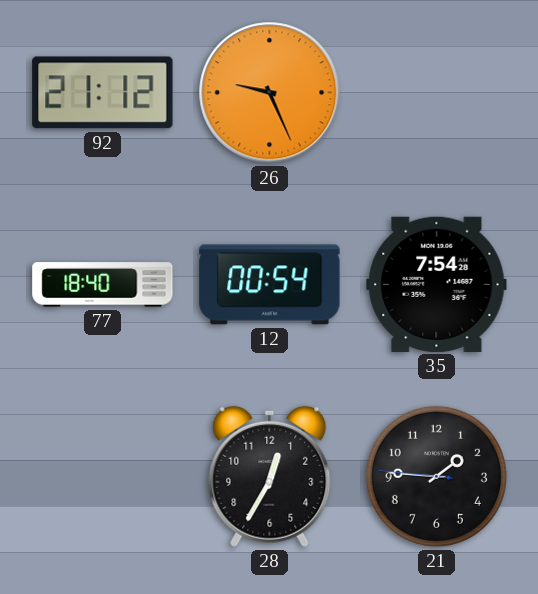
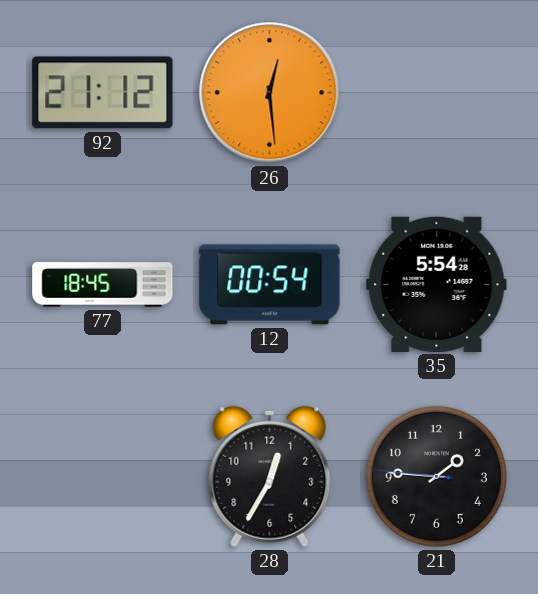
26: 9:26 -> 12:29 (270, 93)
77: 18:40 -> 18:45 (103, 285)
35: 7:54 -> 5:54 (437, 284)
